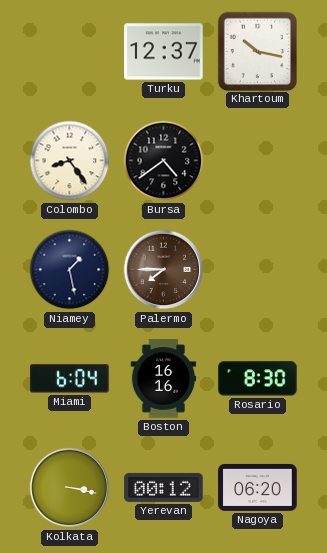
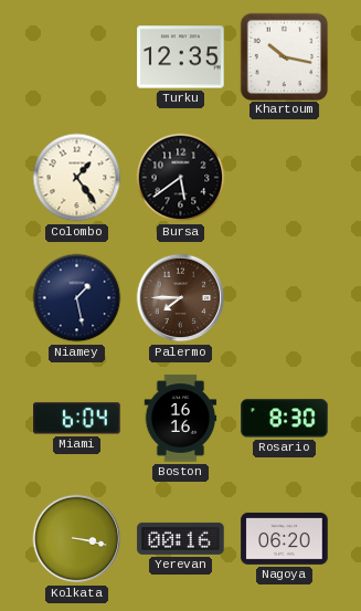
Turku: 12:37 -> 12:35 (181, 57)
Colombo: 8:24 -> 1:24 (77, 178)
Bursa: 4:39 -> 5:39 (181, 178)
Yerevan: 00:12 -> 00:16 (181, 538)
